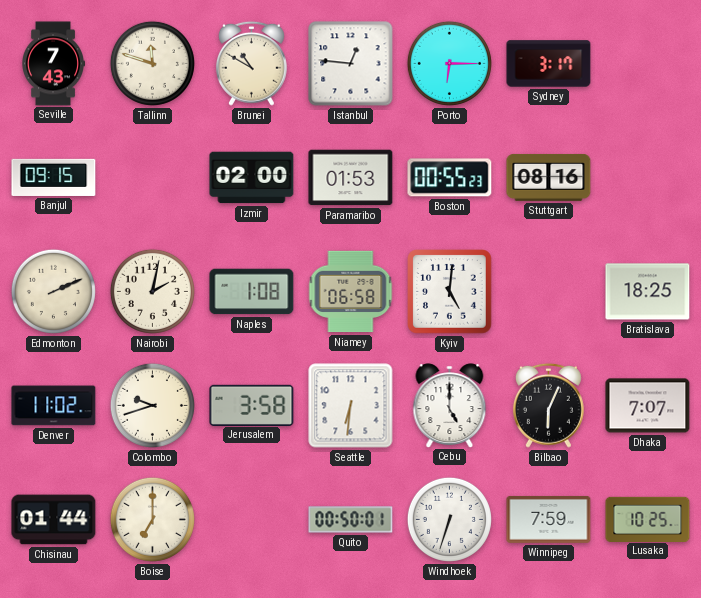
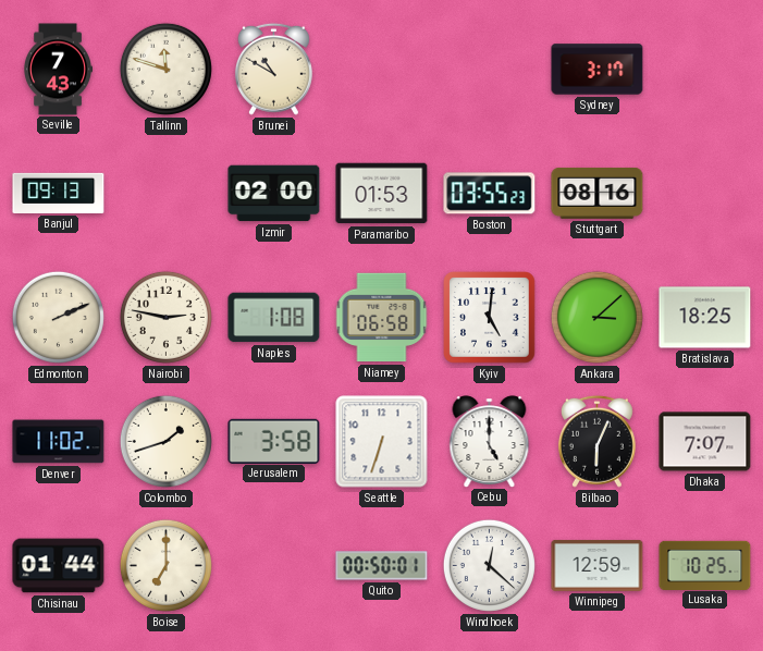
Istanbul: 12:46 -> none (351, 64)
Porto: 6:15 -> none (449, 63)
Banjul: 09:15 -> 09:13 (59, 193)
Boston: 00:55 -> 03:55 (490, 194)
Nairobi: 2:02 -> 2:47 (165, 317)
Ankara: none -> 3:08 (596, 317)
Colombo: 9:42 -> 1:42 (165, 441)
Seattle: 6:31 -> 6:33 (382, 442)
Windhoek: 6:33 -> 12:22 (489, 565)
Winnipeg: 7:59 -> 12:59 (598, 565)
